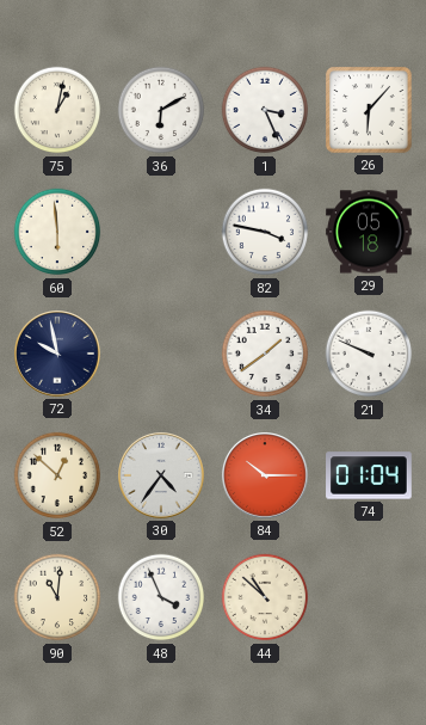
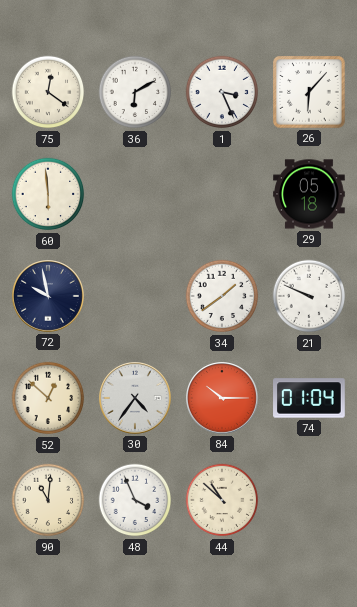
75: 1:02 -> 12:21 (48, 92)
82: 3:47 -> none (265, 232)
